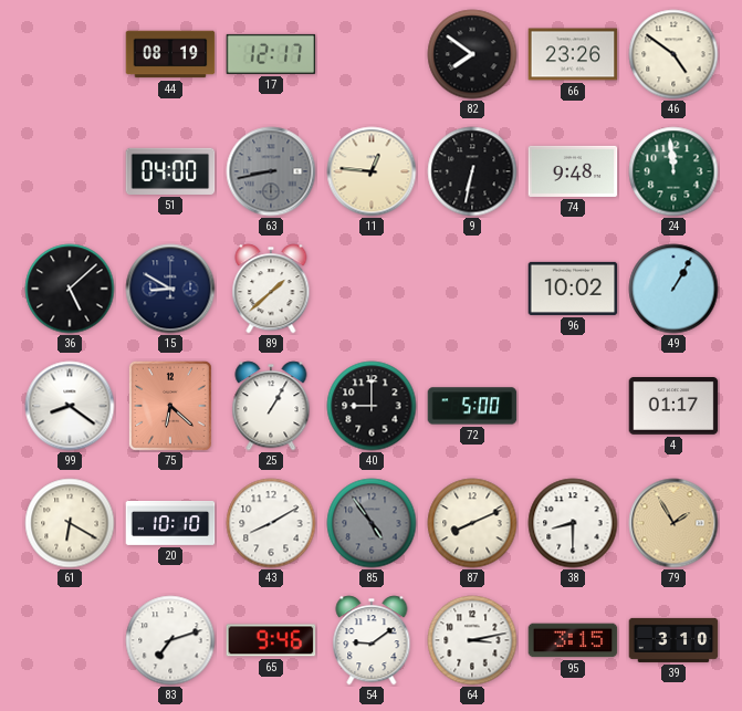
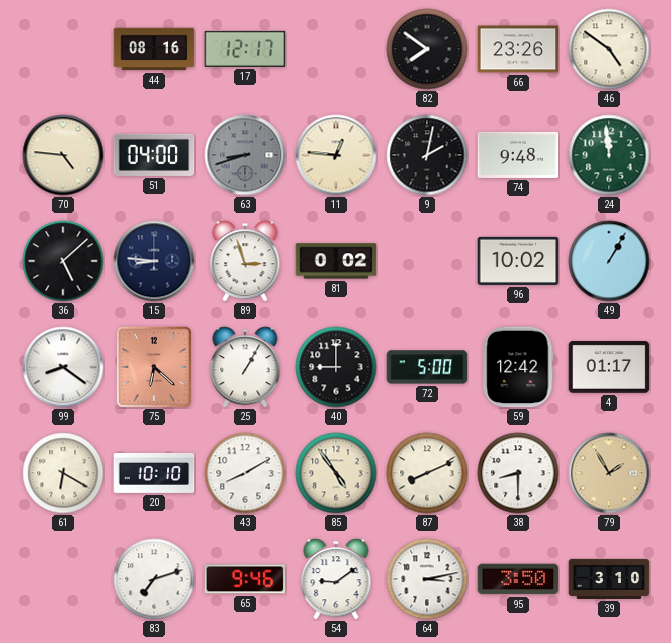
44: 08:19 -> 08:16 (154, 49)
70: none -> 4:46 (63, 155)
63: 8:43 -> 8:42 (245, 155)
9: 6:32 -> 2:02 (427, 155)
15: 8:50 -> 8:46 (154, 261)
89: 1:38 -> 2:57 (245, 261)
81: none -> 0:02 (336, 261)
59: none -> 12:42 (518, 367)
85 dial: grey -> cream (336, 473)
95: 3:15 -> 3:50 (518, 579)
